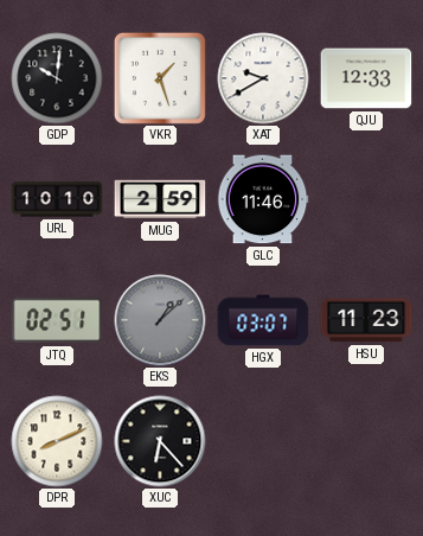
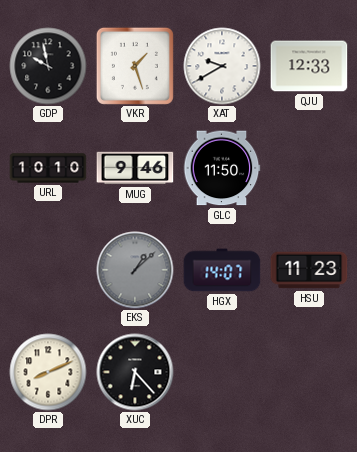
GDP: 10:01 -> 9:58 (48, 66)
MUG: 2:59 -> 9:46 (135, 168)
GLC: 11:46 -> 11:50 (222, 168)
JTQ: 02:51 -> none (57, 320)
HGX: 03:07 -> 14:07 (222, 270)
